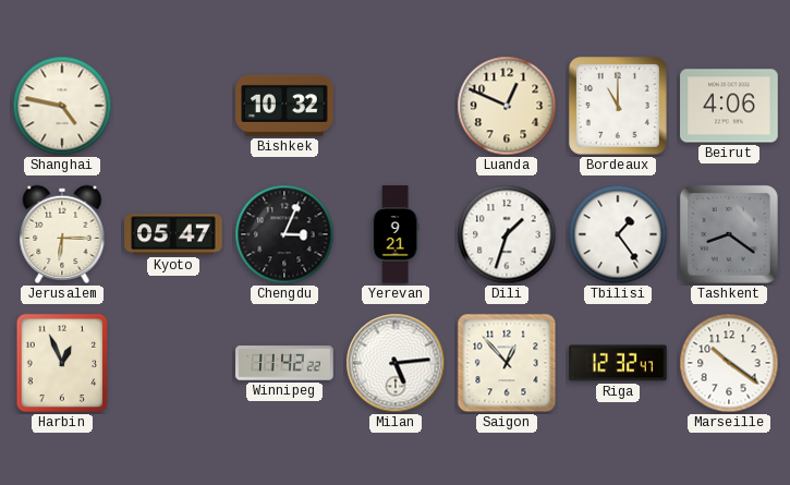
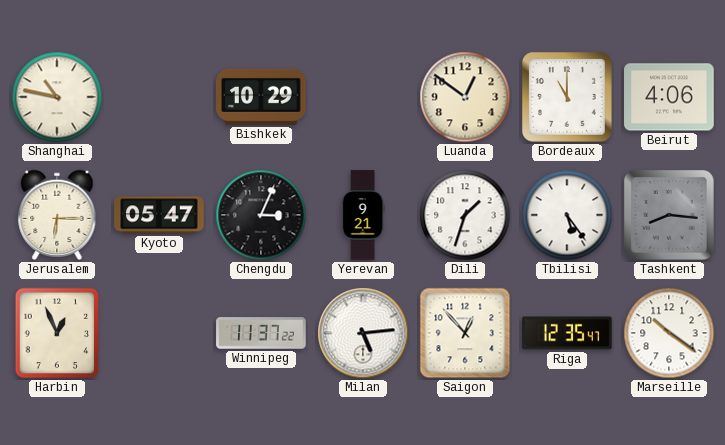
Shanghai: 4:47 -> 10:47 (57, 97)
Bishkek: 10:32 -> 10:29 (261, 97)
Luanda: 12:49 -> 12:51 (465, 97)
Tbilisi: 1:24 -> 5:24 (567, 215)
Tashkent: 8:21 -> 8:16 (669, 215)
Winnipeg: 11:42 -> 11:37 (261, 333)
Riga: 12:32 -> 12:35 (567, 333)
